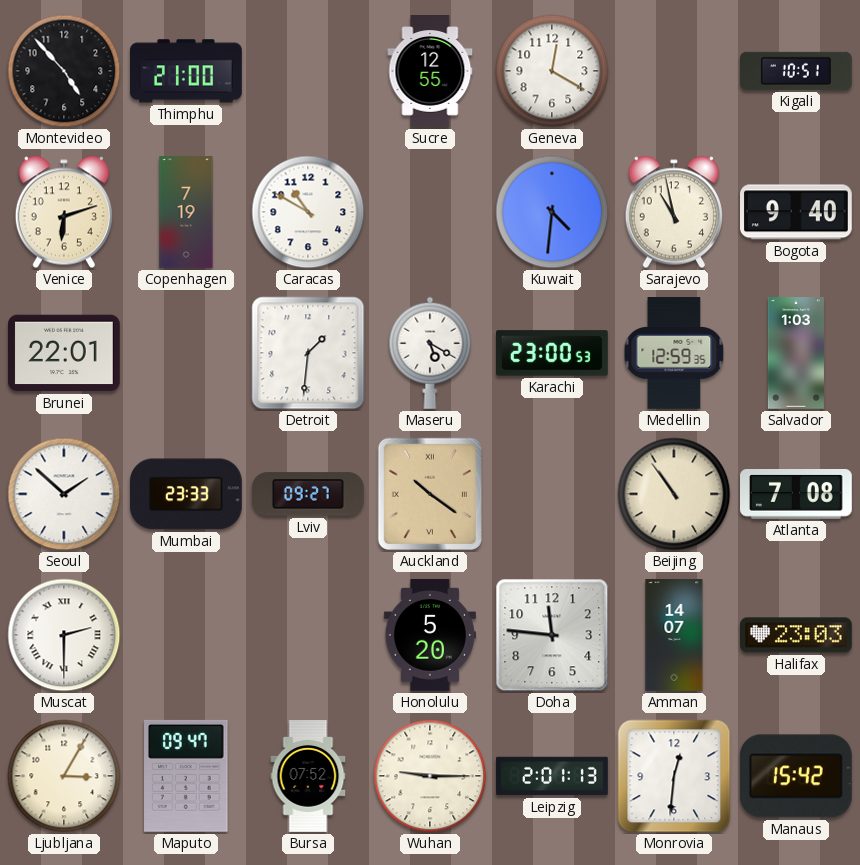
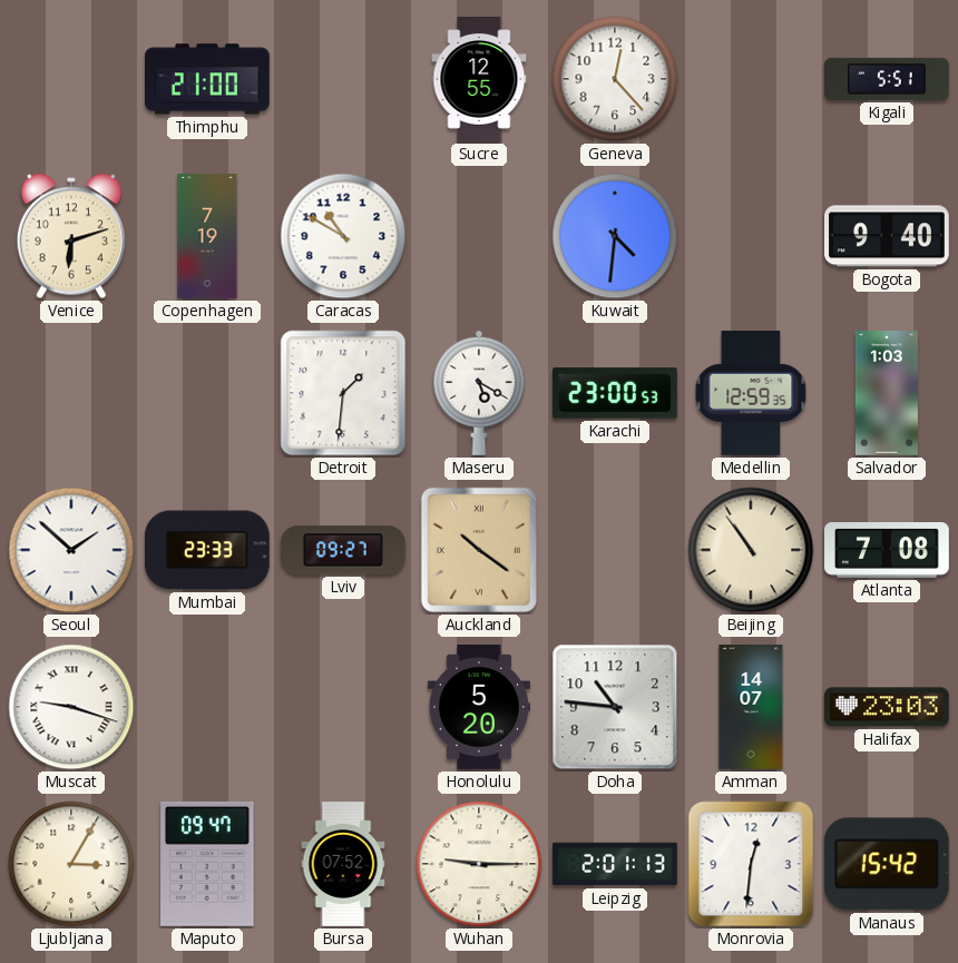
Montevideo: 4:53 -> none (64, 71)
Geneva: 12:20 -> 12:23 (615, 79)
Kigali: 10:51 -> 5:51 (888, 79)
Sarajevo: 10:58 -> none (674, 212)
Brunei: 22:01 -> none (65, 353)
Muscat: 2:30 -> 9:18 (71, 707)
Doha: 11:46 -> 10:46 (615, 707)
